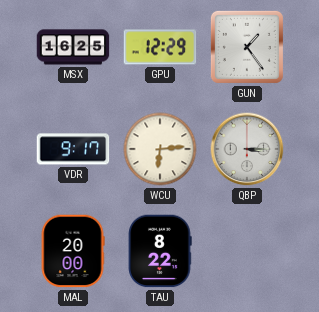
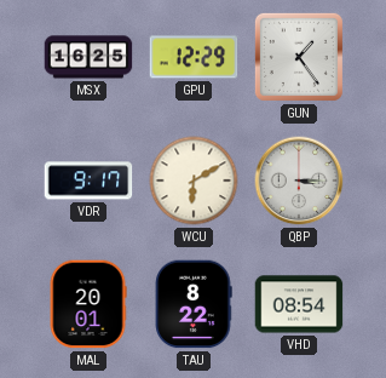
WCU: 6:14 -> 6:10 (194, 181)
MAL: 20:00 -> 20:01 (88, 304)
VHD: none -> 08:54 (299, 304)
